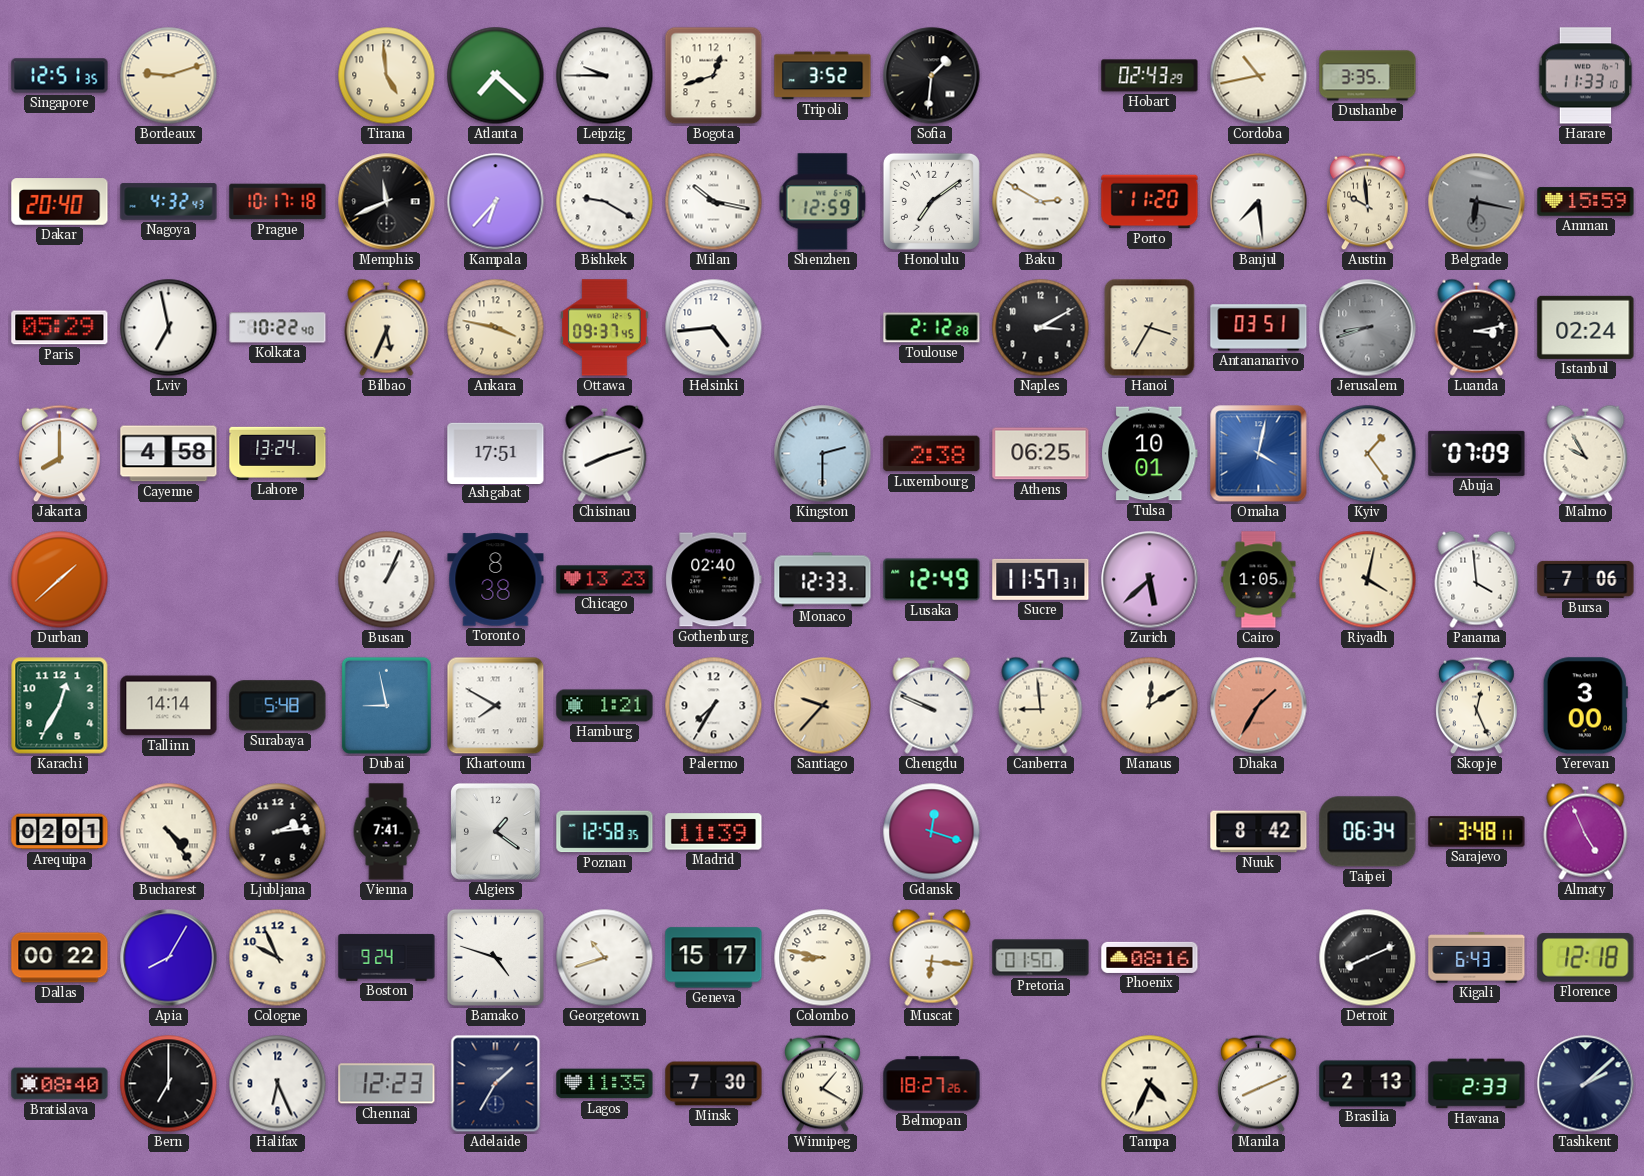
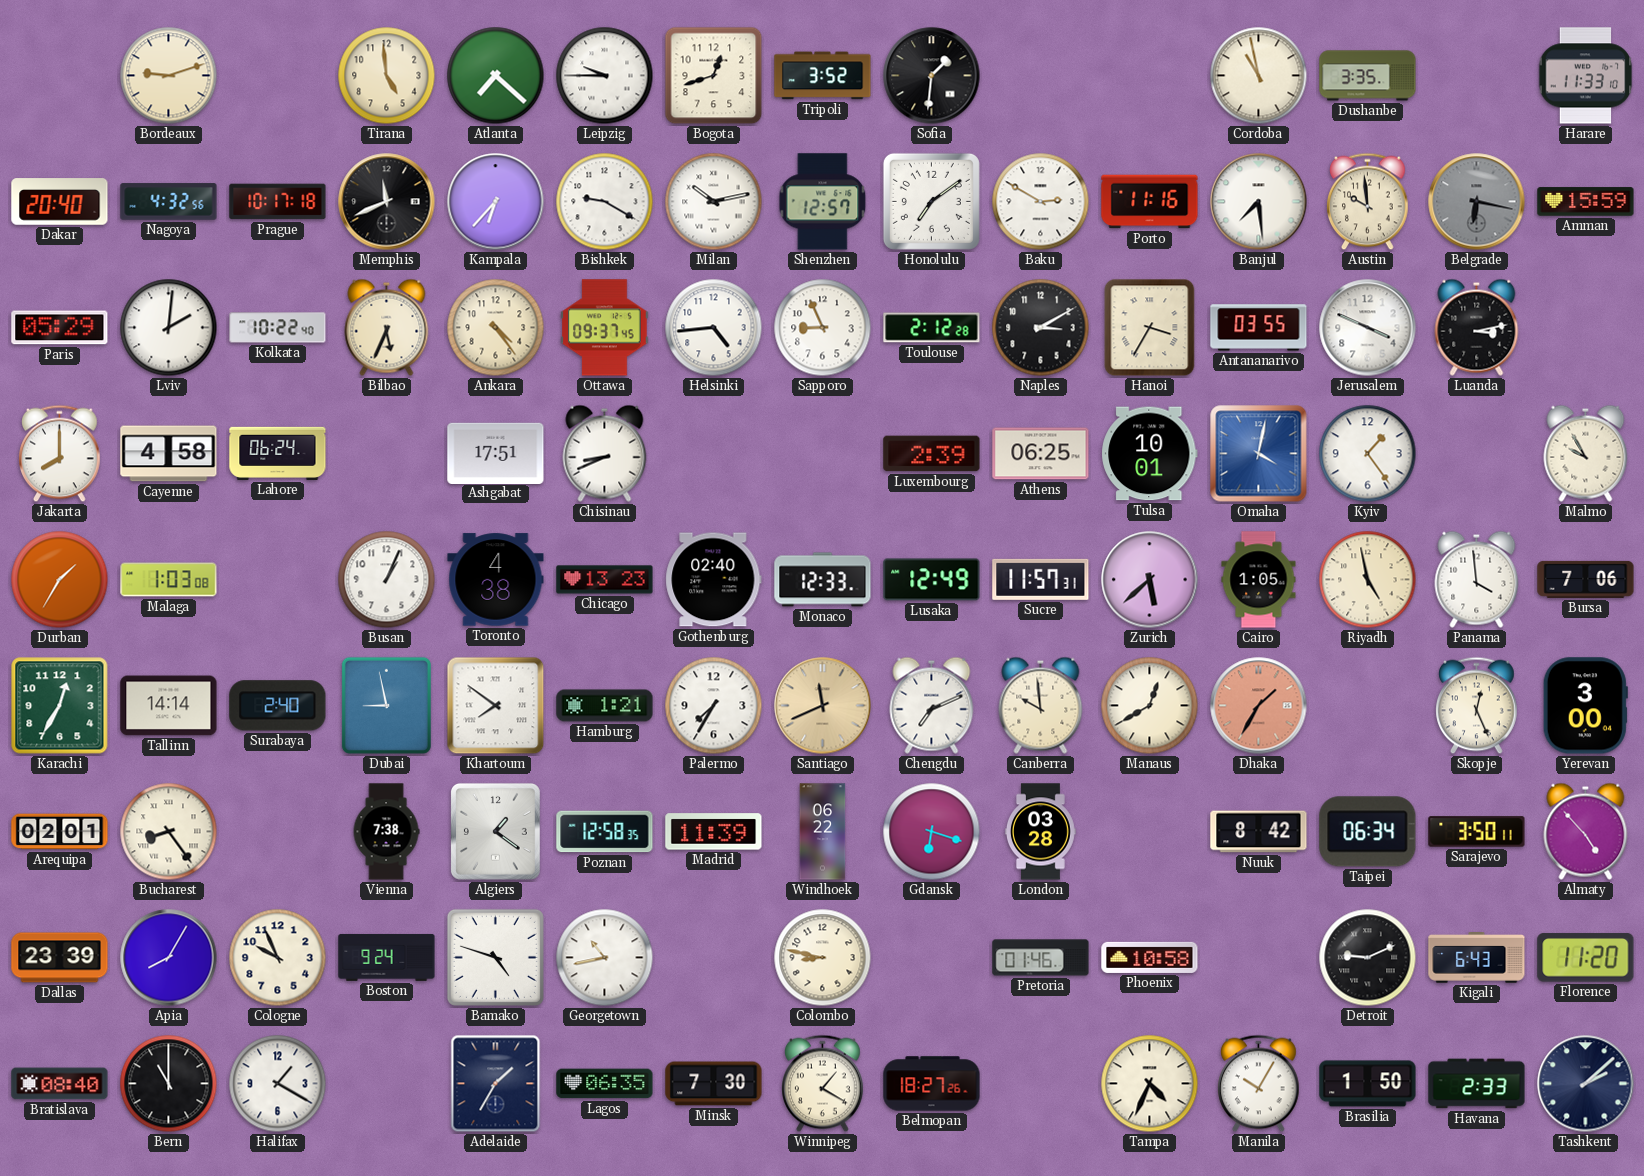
Singapore: 12:51 -> none (60, 76)
Hobart: 02:43 -> none (1150, 76)
Cordoba: 10:43 -> 10:58 (1259, 76)
Nagoya: 4:32:43 -> 4:32:56 (169, 202)
Milan: 10:17 -> 10:13 (714, 202)
Shenzhen: 12:59 -> 12:57 (823, 202)
Porto: 11:20 -> 11:16 (1150, 202)
Lviv: 6:58 -> 2:01 (169, 328)
Ankara: 3:47 -> 4:24 (496, 328)
Sapporo: none -> 8:56 (823, 328)
Antananarivo: 03:51 -> 03:55 (1259, 328)
Jerusalem: 8:42 -> 3:49 (1368, 328)
Jerusalem dial: grey -> white (1368, 328)
Istanbul: 02:24 -> none (1586, 327)
Lahore: 13:24 -> 06:24 (278, 453)
Chisinau: 8:12 -> 8:41 (605, 453)
Kingston: 2:30 -> none (823, 454)
Luxembourg: 2:38 -> 2:39 (932, 454)
Abuja: 07:09 -> none (1477, 453)
Durban: 1:38 -> 1:35 (60, 580)
Malaga: none -> 1:03 (169, 580)
Toronto: 8:38 -> 4:38 (496, 580)
Riyadh: 4:02 -> 4:58 (1368, 580)
Surabaya: 5:48 -> 2:40 (278, 706)
Khartoum: 7:50 -> 7:51 (496, 706)
Santiago: 9:37 -> 11:41 (823, 706)
Chengdu: 9:49 -> 7:11 (932, 705)
Canberra: 8:59 -> 9:59 (1041, 705)
Manaus: 12:10 -> 12:40 (1150, 706)
Bucharest: 4:24 -> 8:24 (169, 832)
Ljubljana: 2:14 -> none (278, 832)
Vienna: 7:41 -> 7:38 (386, 832)
Windhoek: none -> 06:22 (823, 832)
Gdansk: 12:18 -> 6:18 (932, 832)
London: none -> 03:28 (1041, 832)
Sarajevo: 3:48 -> 3:50 (1477, 832)
Almaty: 4:56 -> 4:53 (1586, 831)
Dallas: 00:22 -> 23:39 (60, 958)
Georgetown: 10:42 -> 10:43 (605, 958)
Geneva: 15:17 -> none (714, 958)
Muscat: 6:16 -> none (932, 957)
Pretoria: 01:50 -> 01:46 (1041, 958)
Phoenix: 08:16 -> 10:58 (1150, 957)
Detroit: 8:11 -> 9:11 (1368, 958)
Florence: 12:18 -> 11:20 (1586, 958)
Bern: 7:00 -> 11:00 (169, 1084)
Halifax: 6:26 -> 1:20 (278, 1084)
Chennai: 12:23 -> none (387, 1084)
Lagos: 11:35 -> 06:35 (605, 1084)
Manila: 8:11 -> 10:05 (1259, 1084)
Brasilia: 2:13 -> 1:50 (1368, 1084)
